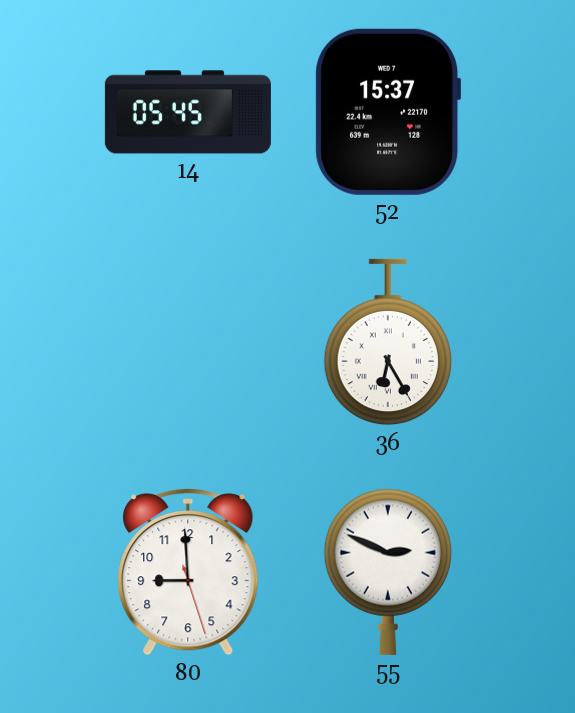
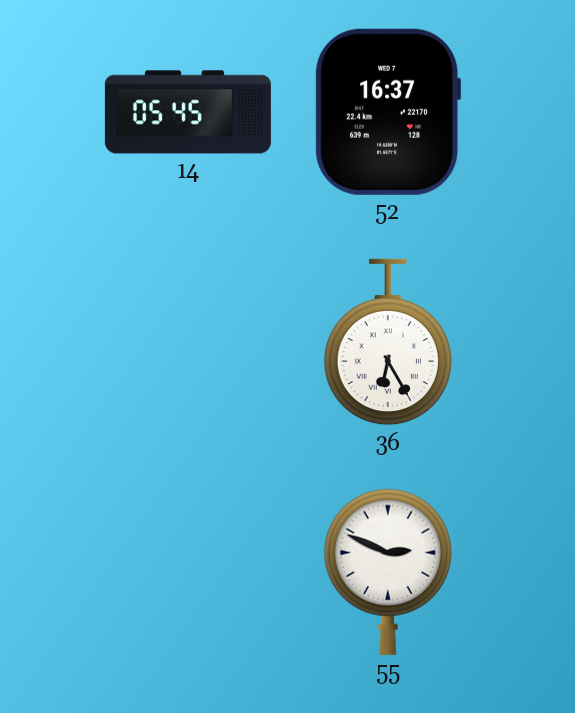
52: 15:37 -> 16:37 (388, 112)
80: 8:59 -> none (188, 573)
